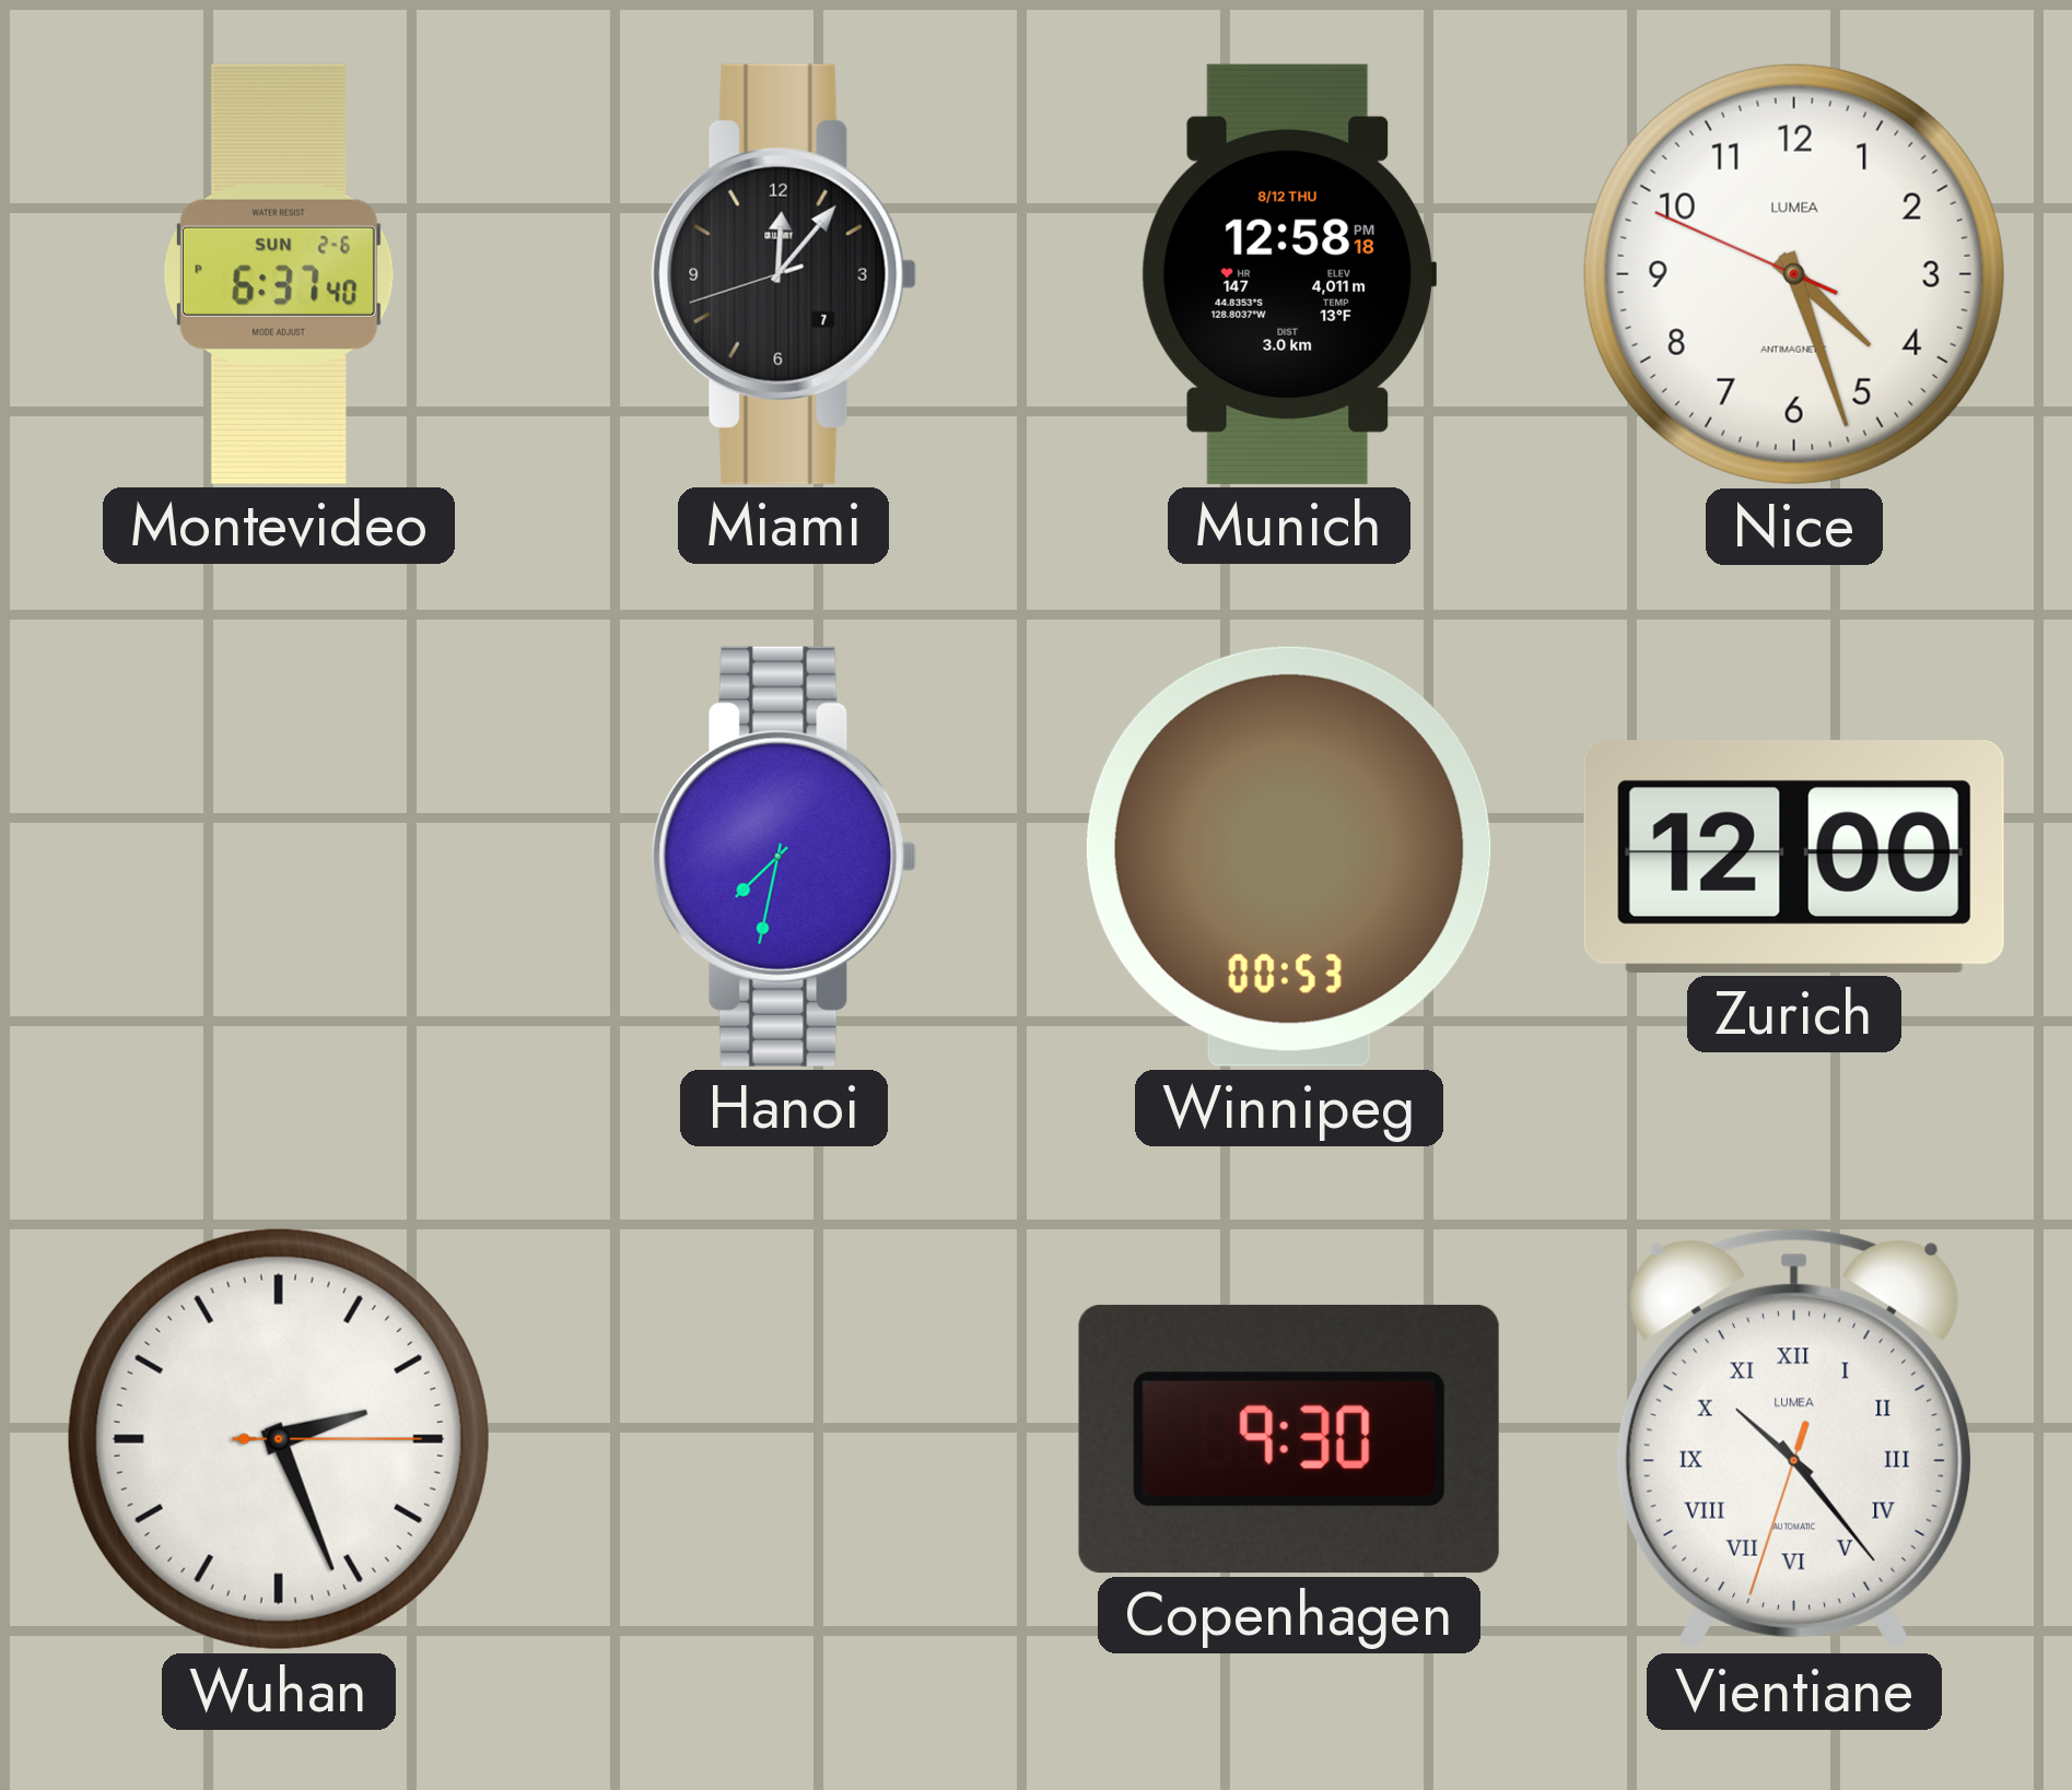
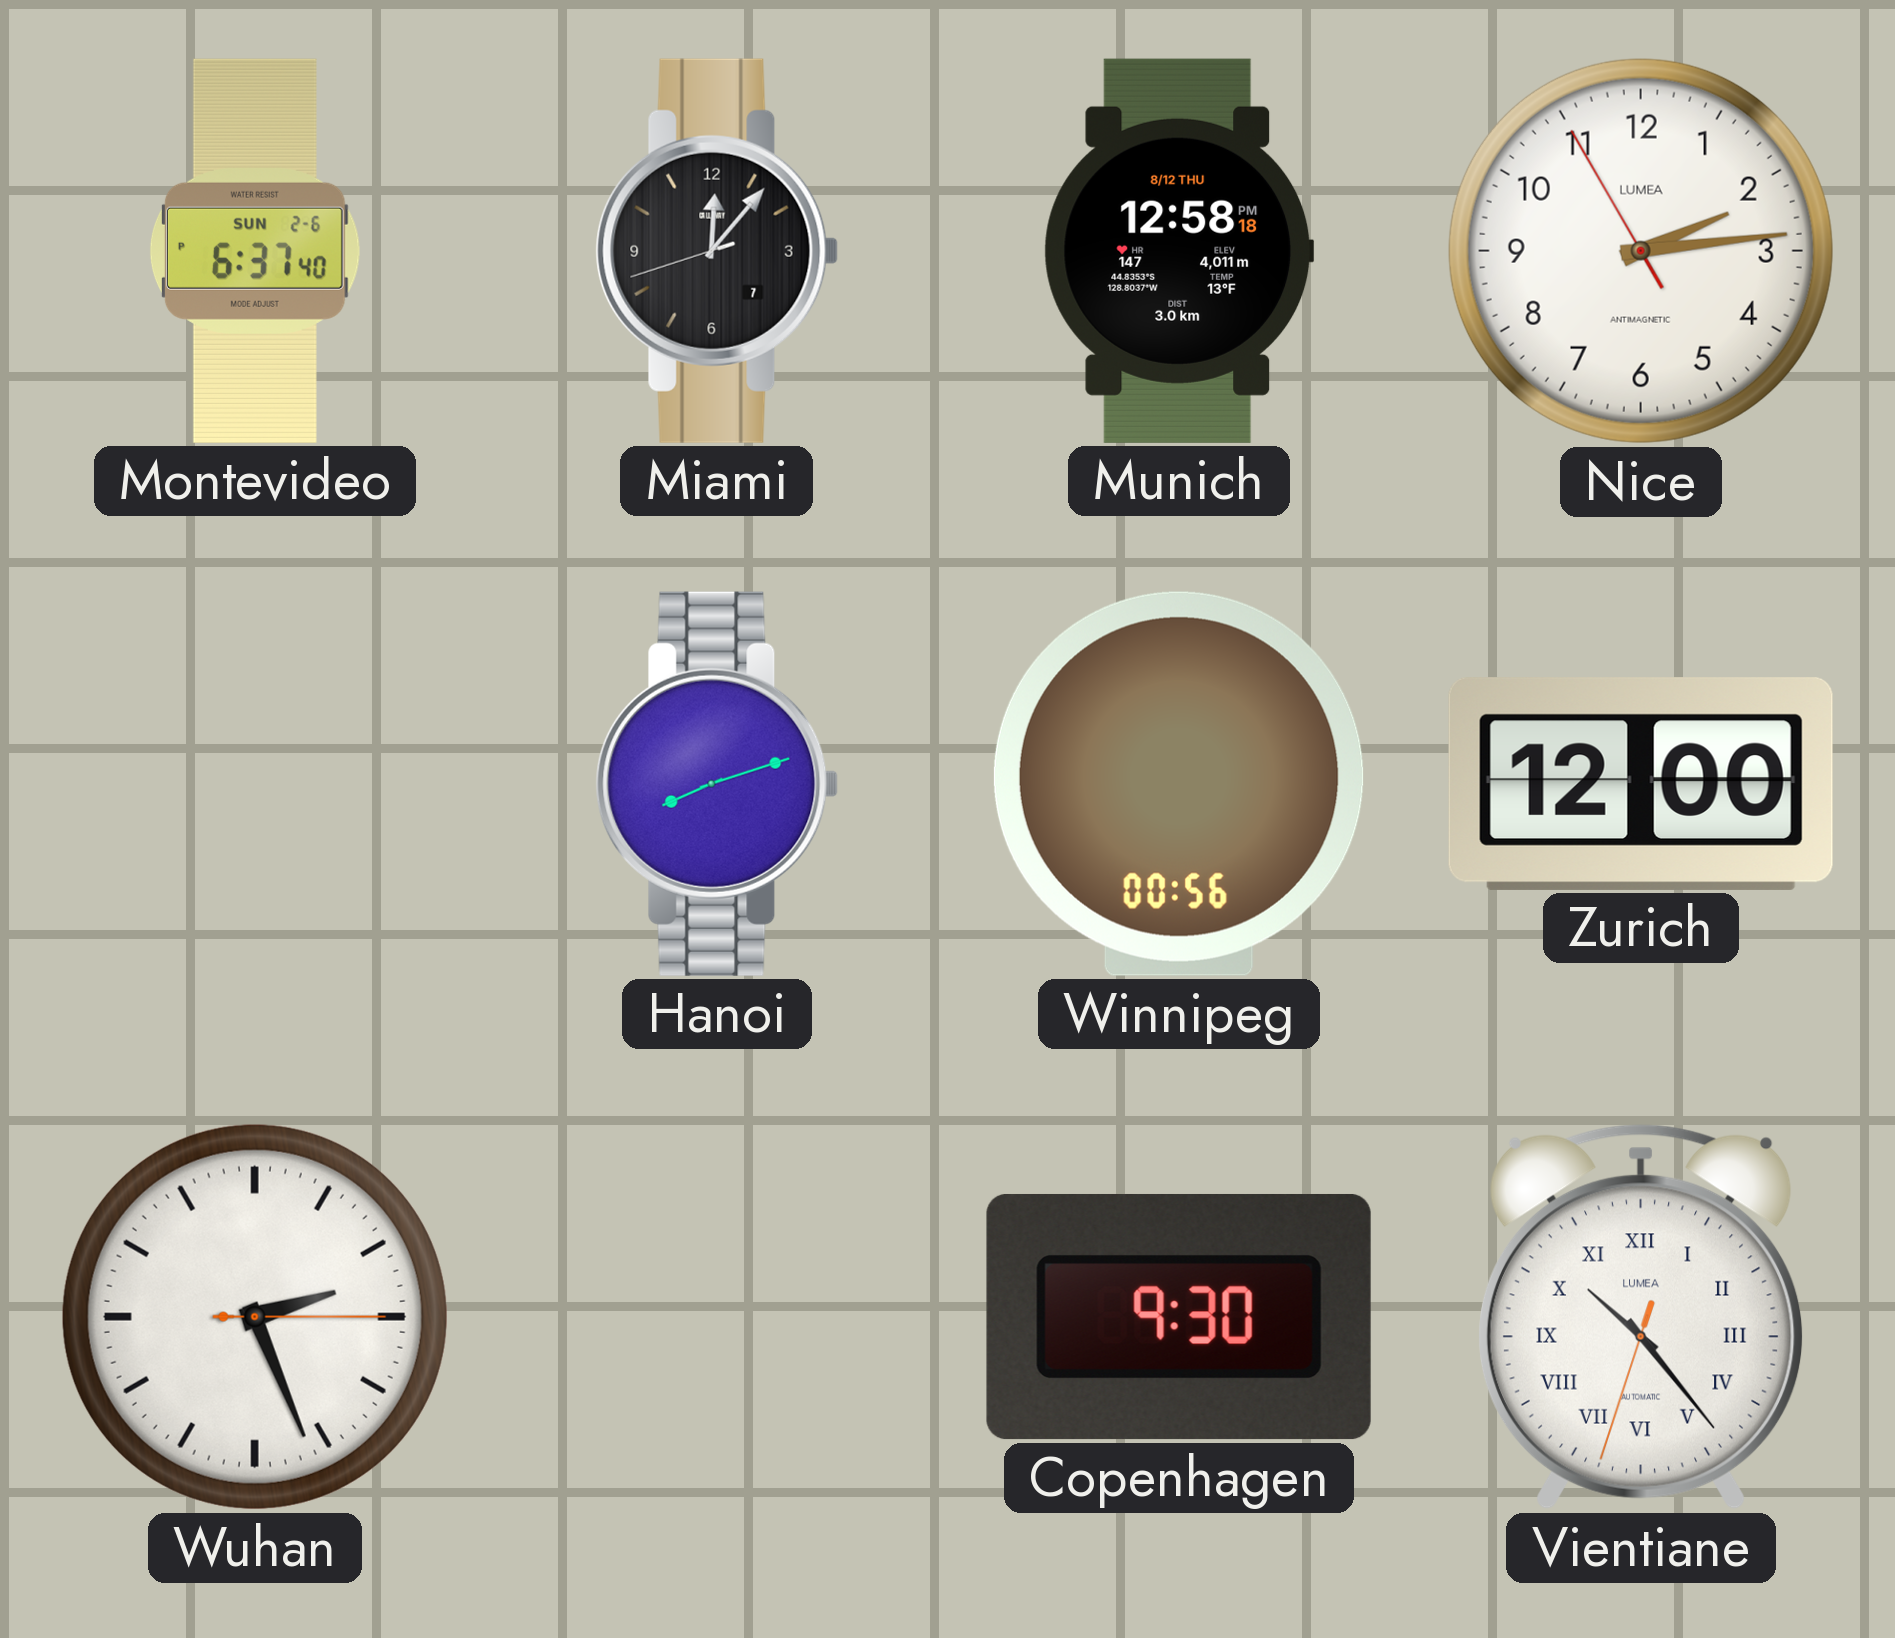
Nice: 4:26 -> 2:13 (1641, 251)
Hanoi: 7:32 -> 8:12 (717, 784)
Winnipeg: 00:53 -> 00:56 (1179, 784)
